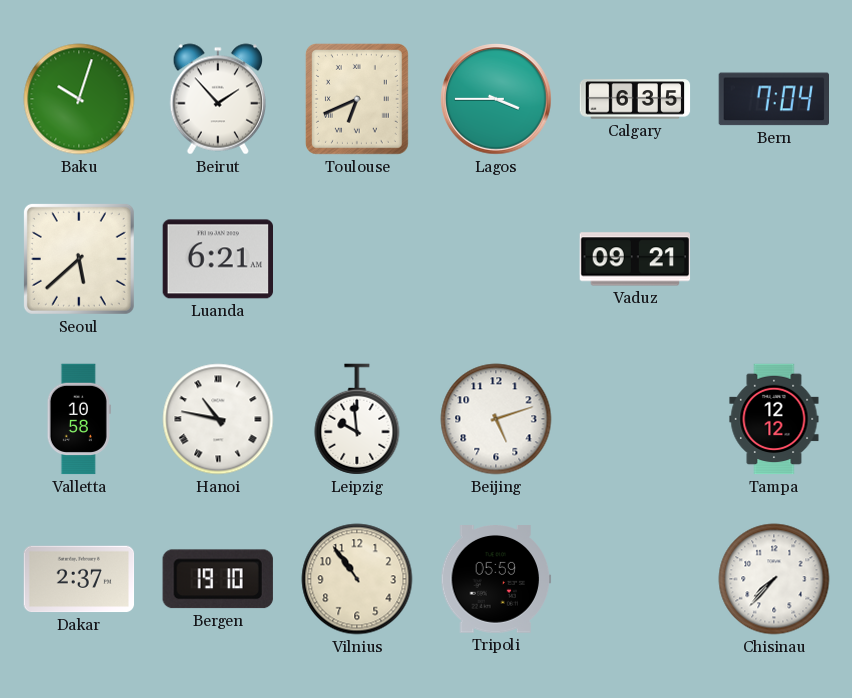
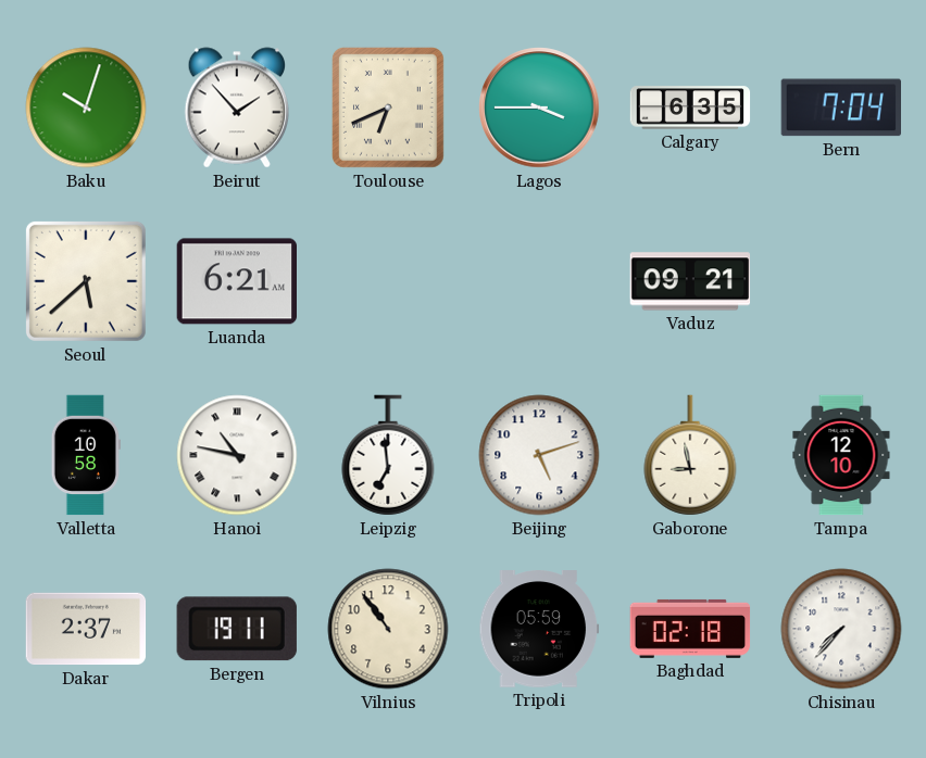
Leipzig: 9:59 -> 6:59 (388, 455)
Gaborone: none -> 8:58 (690, 455)
Tampa: 12:12 -> 12:10 (841, 455)
Bergen: 19:10 -> 19:11 (237, 629)
Baghdad: none -> 02:18 (690, 629)
